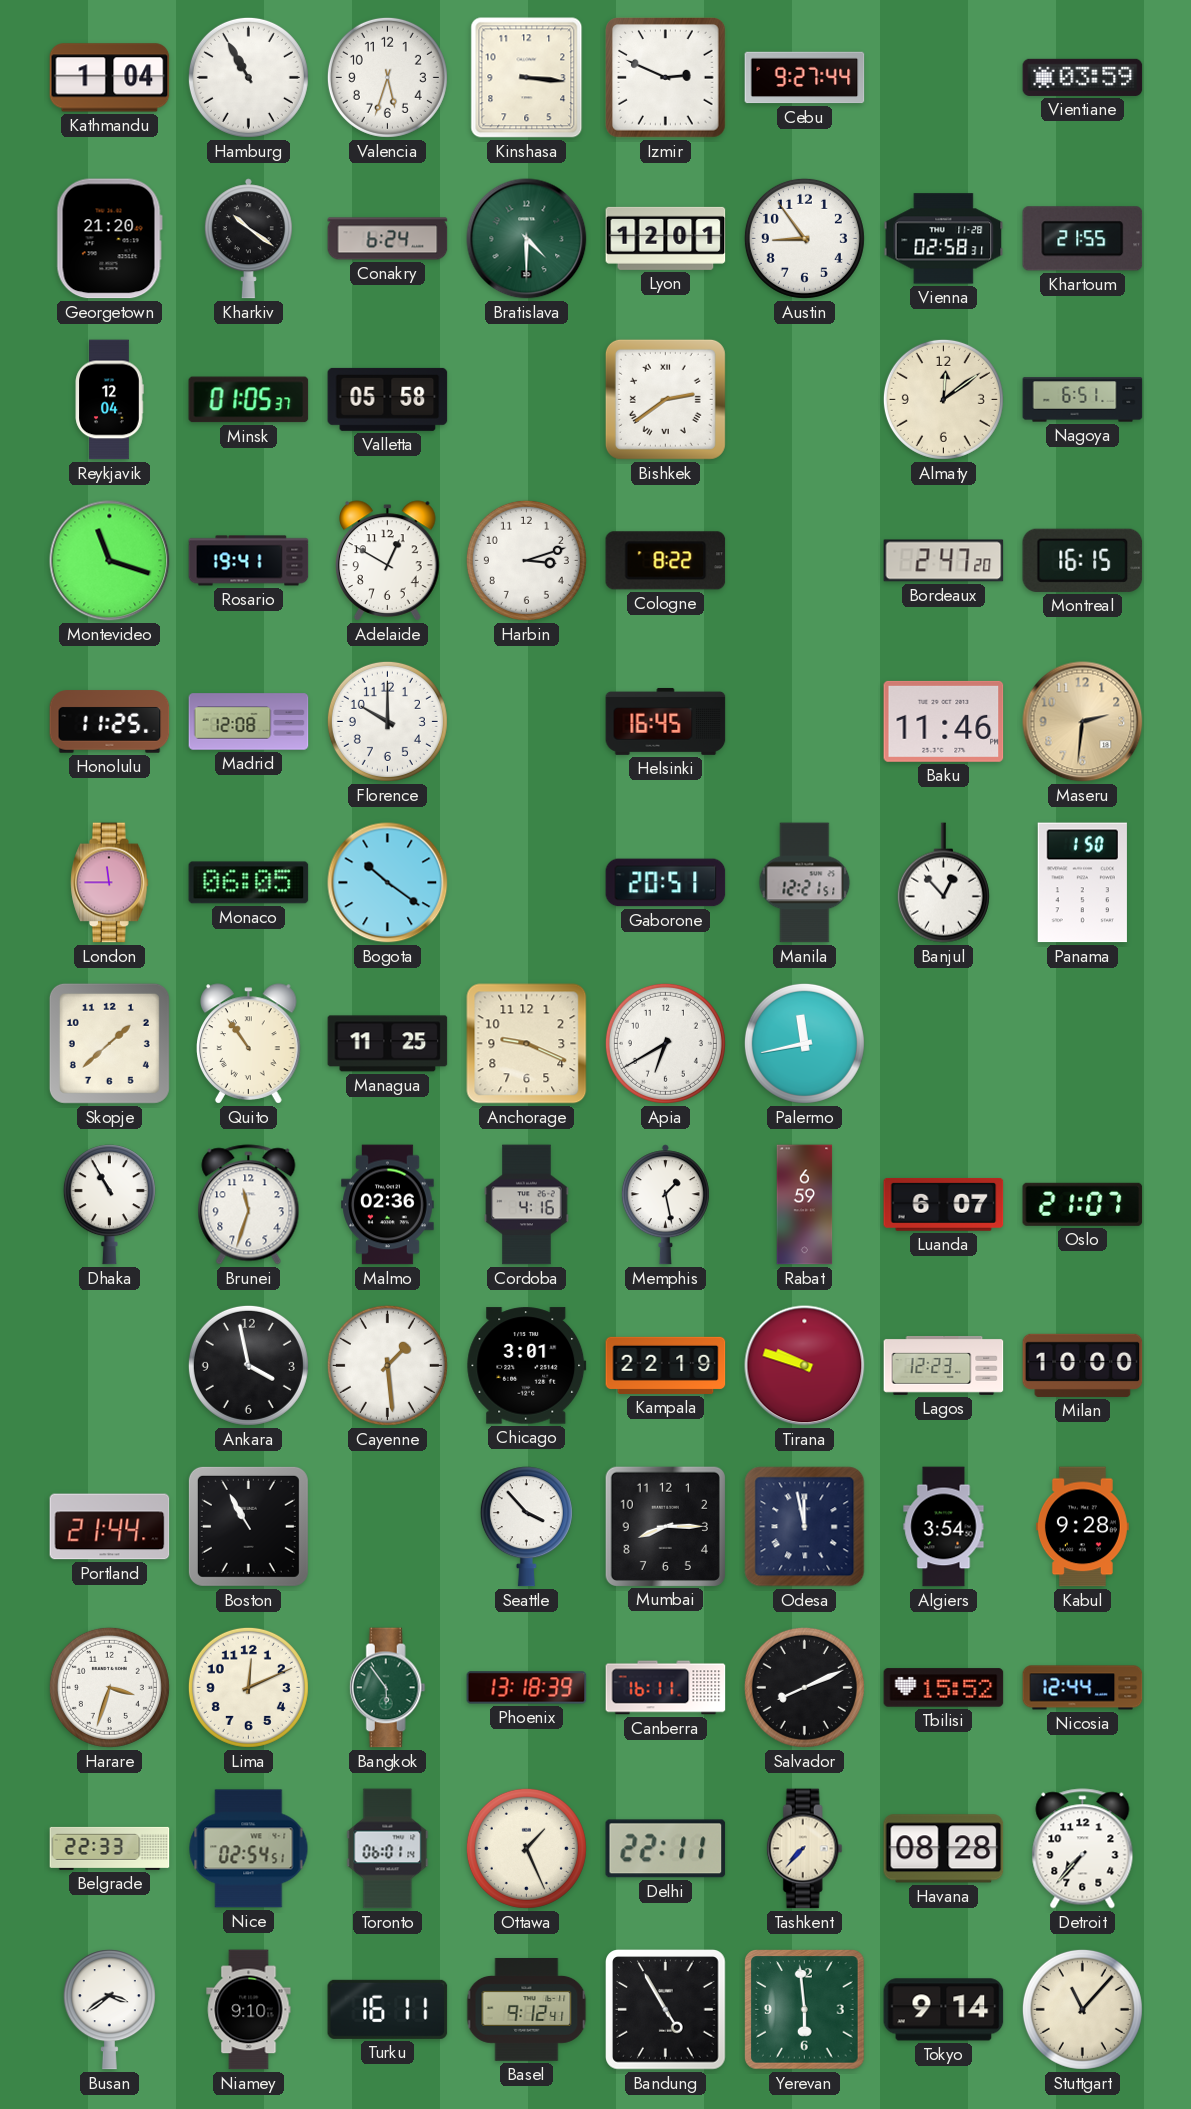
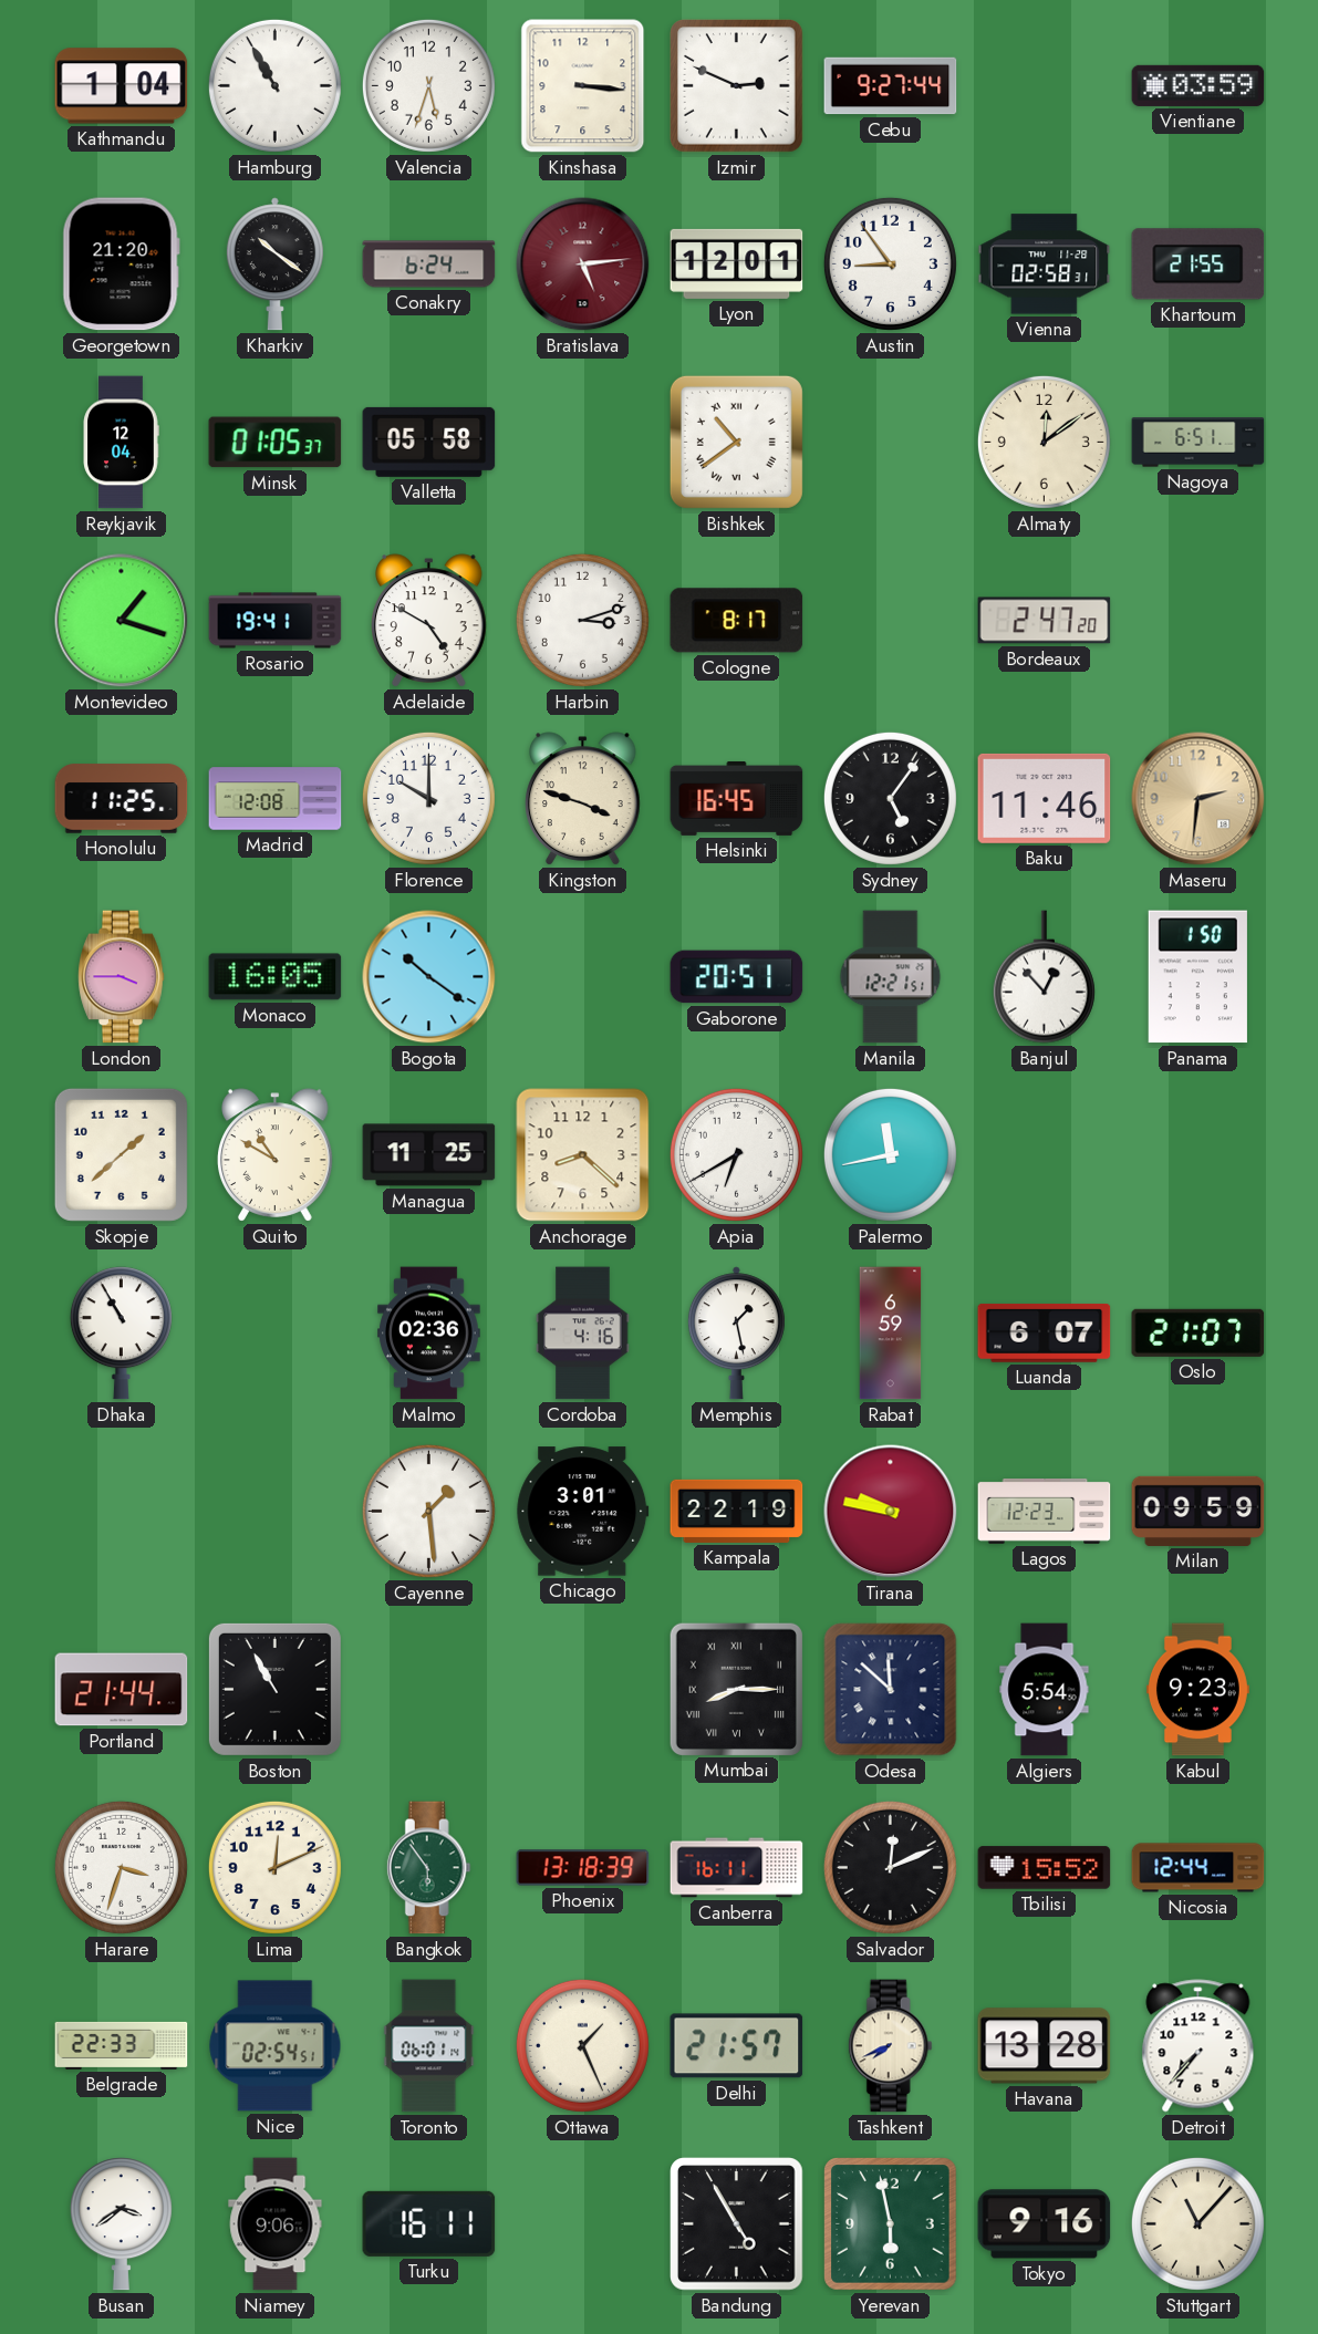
Bratislava: 4:30 -> 5:14 (583, 264)
Bratislava dial: green -> burgundy (583, 264)
Bishkek: 2:39 -> 10:39 (736, 442)
Montevideo: 11:18 -> 1:18 (122, 621)
Adelaide: 12:50 -> 4:50 (429, 621)
Cologne: 8:22 -> 8:17 (737, 621)
Montreal: 16:15 -> none (1083, 560)
Kingston: none -> 3:48 (583, 799)
Sydney: none -> 5:06 (890, 798)
London: 11:45 -> 3:45 (122, 977)
Monaco: 06:05 -> 16:05 (276, 977)
Quito: 10:54 -> 10:50 (276, 1155)
Anchorage: 9:19 -> 8:22 (583, 1155)
Brunei: 11:33 -> none (249, 1205)
Ankara: 3:58 -> none (248, 1365)
Tirana: 9:48 -> 9:47 (891, 1512)
Milan: 10:00 -> 09:59 (1198, 1511)
Seattle: 3:53 -> none (526, 1527)
Mumbai numerals: Arabic -> Roman (736, 1689)
Odesa: 11:58 -> 11:52 (891, 1690)
Algiers: 3:54 -> 5:54 (1045, 1690)
Kabul: 9:28 -> 9:23 (1197, 1690)
Salvador: 8:11 -> 12:11 (890, 1867)
Delhi: 22:11 -> 21:57 (737, 2046)
Tashkent: 7:37 -> 7:41 (890, 2046)
Havana: 08:28 -> 13:28 (1045, 2046)
Niamey: 9:10 -> 9:06 (276, 2224)
Basel: 9:12 -> none (527, 2010)
Yerevan: 5:59 -> 5:58 (891, 2224)
Tokyo: 9:14 -> 9:16 (1045, 2224)
